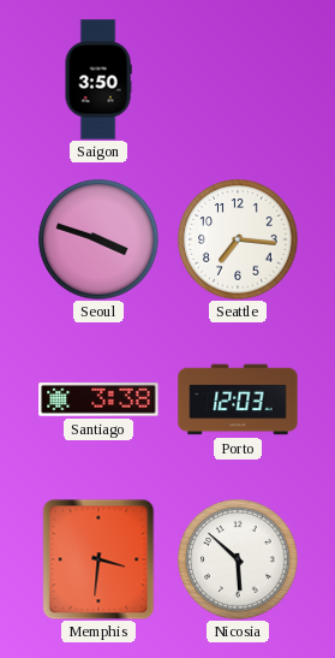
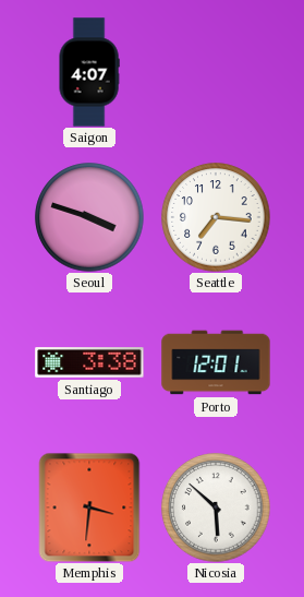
Saigon: 3:50 -> 4:07 (89, 72)
Porto: 12:03 -> 12:01 (216, 362)
